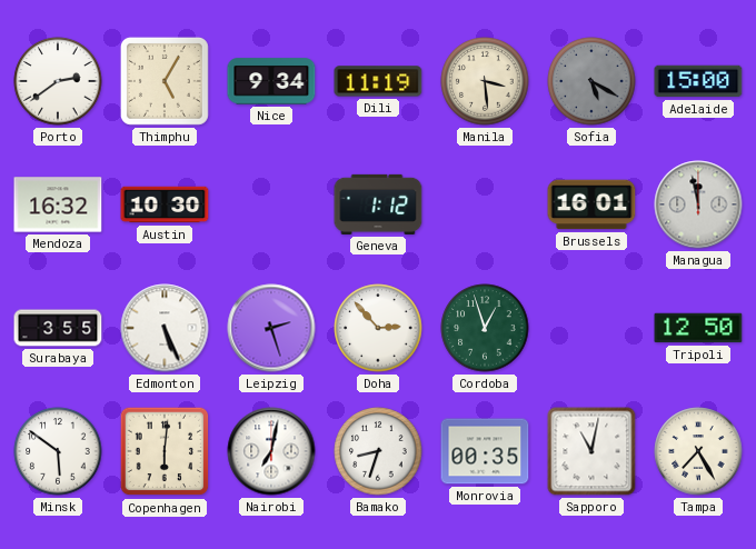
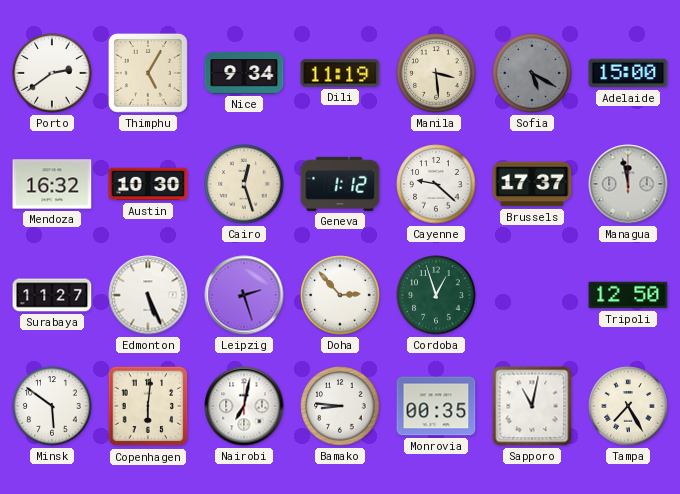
Cairo: none -> 12:27 (244, 184)
Cayenne: none -> 9:22 (436, 184)
Brussels: 16:01 -> 17:37 (532, 184)
Surabaya: 3:55 -> 11:27 (52, 295)
Bamako: 8:33 -> 8:46 (340, 406)
